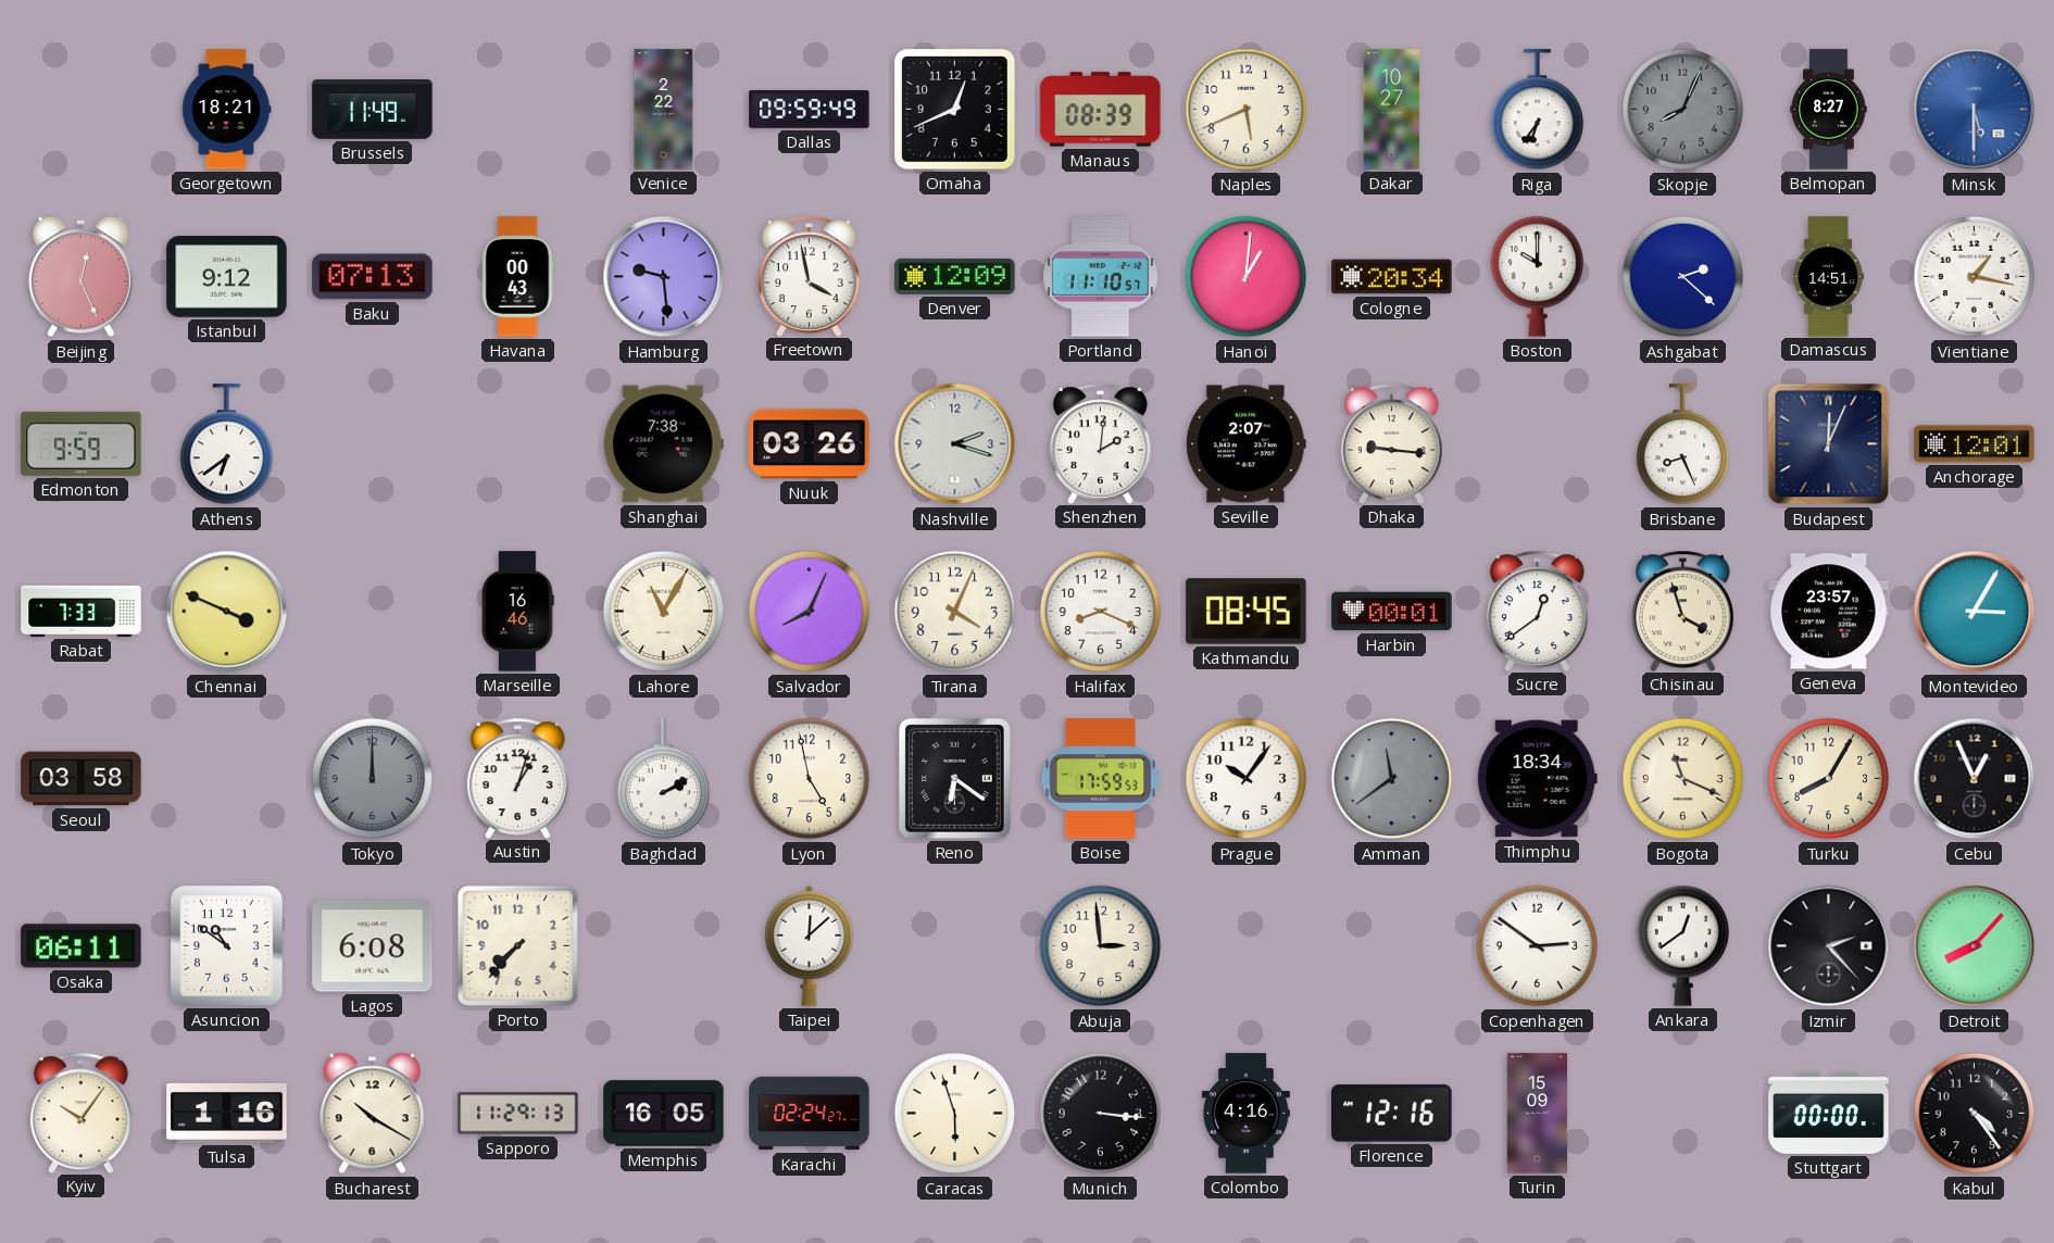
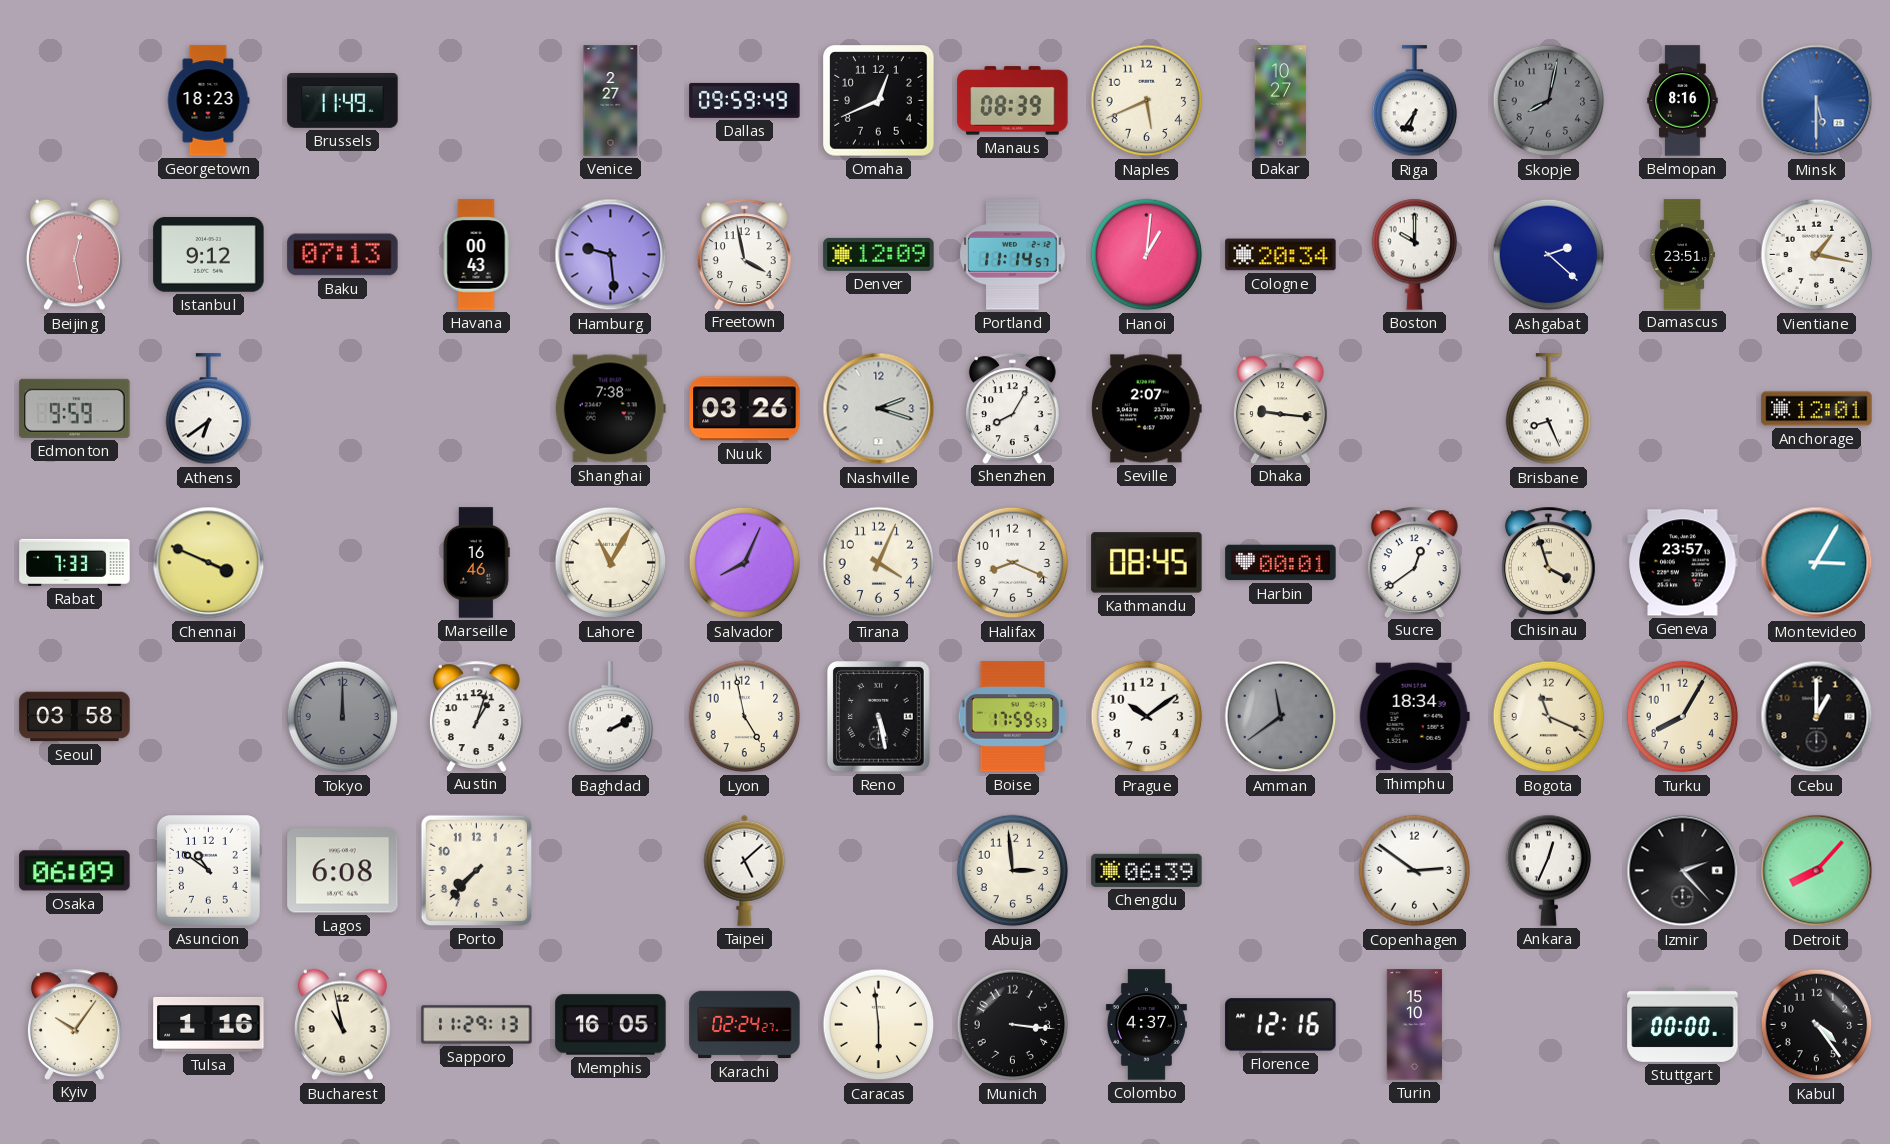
Georgetown: 18:21 -> 18:23 (208, 101)
Venice: 2:22 -> 2:27 (611, 101)
Skopje: 8:04 -> 8:02 (1549, 101)
Belmopan: 8:27 -> 8:16 (1683, 101)
Beijing: 12:26 -> 12:28 (74, 255)
Portland: 11:10 -> 11:14 (1013, 255)
Damascus: 14:51 -> 23:51 (1681, 255)
Shenzhen: 2:01 -> 8:05 (1012, 408)
Budapest: 12:04 -> none (1829, 444)
Reno: 6:21 -> 5:28 (879, 717)
Prague: 10:06 -> 10:09 (1147, 717)
Cebu: 12:56 -> 1:00 (1817, 717)
Osaka: 06:11 -> 06:09 (75, 871)
Taipei: 12:08 -> 5:08 (745, 870)
Chengdu: none -> 06:39 (1147, 870)
Ankara: 12:39 -> 12:34 (1549, 870)
Bucharest: 10:20 -> 10:58 (342, 1025)
Caracas: 5:57 -> 5:59 (879, 1025)
Colombo: 4:16 -> 4:37 (1146, 1025)
Turin: 15:09 -> 15:10 (1415, 1025)
